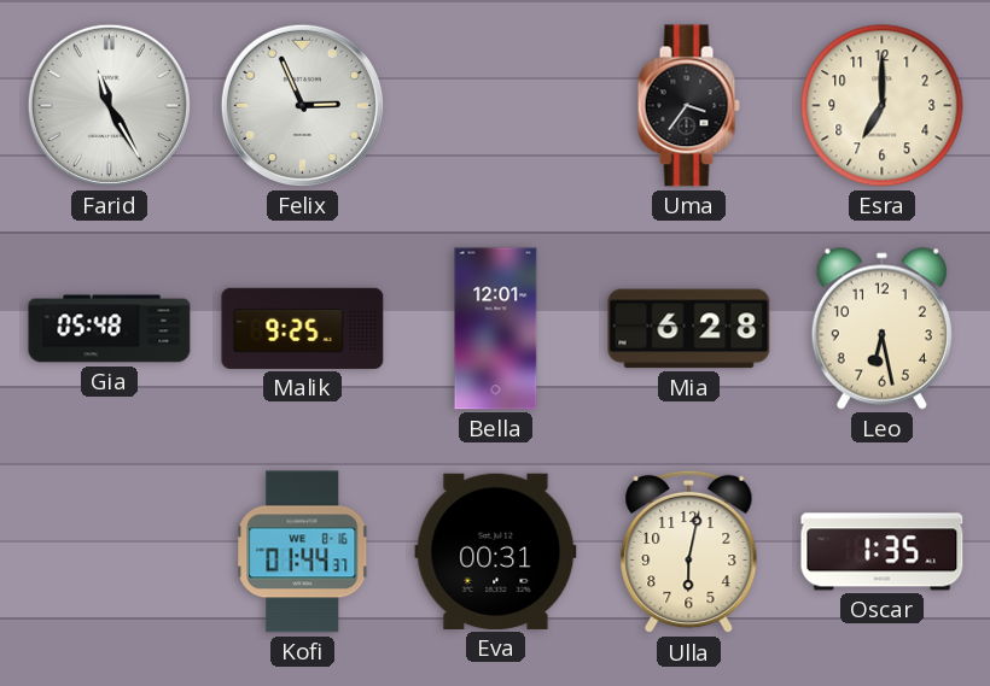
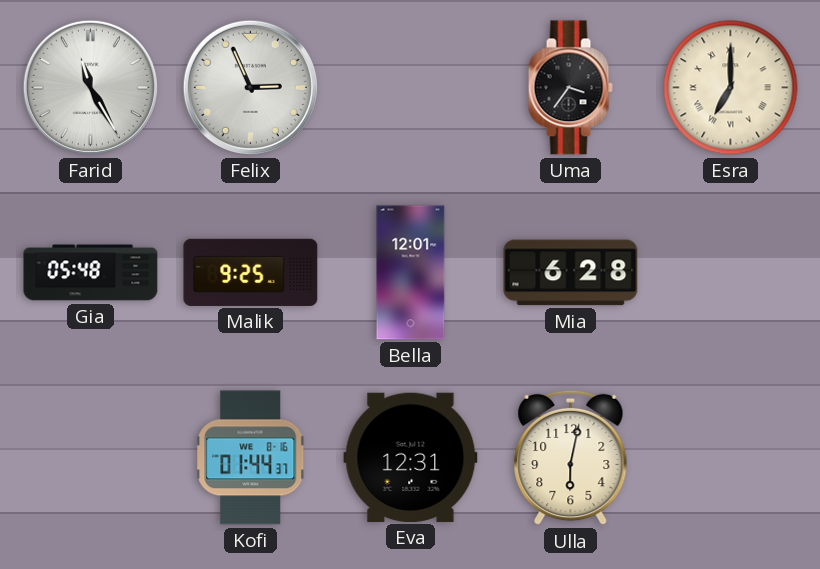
Esra numerals: Arabic -> Roman (731, 88)
Leo: 6:28 -> none (881, 328)
Eva: 00:31 -> 12:31 (411, 457)
Oscar: 1:35 -> none (883, 552)
